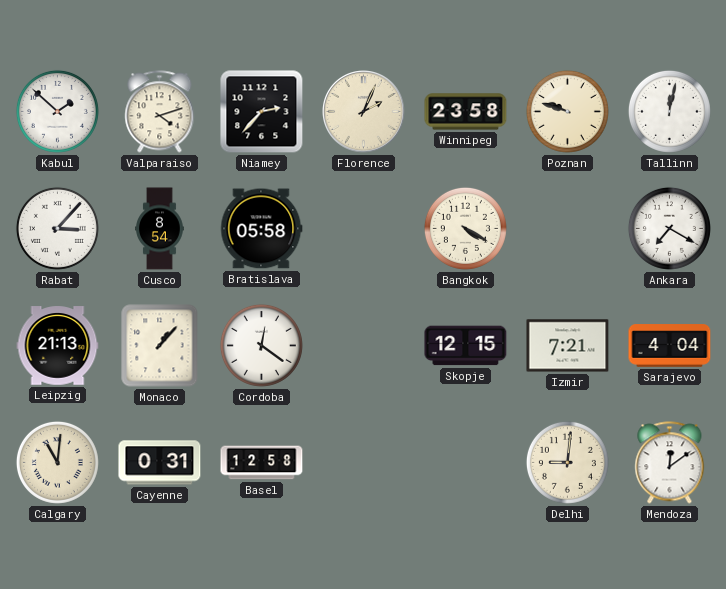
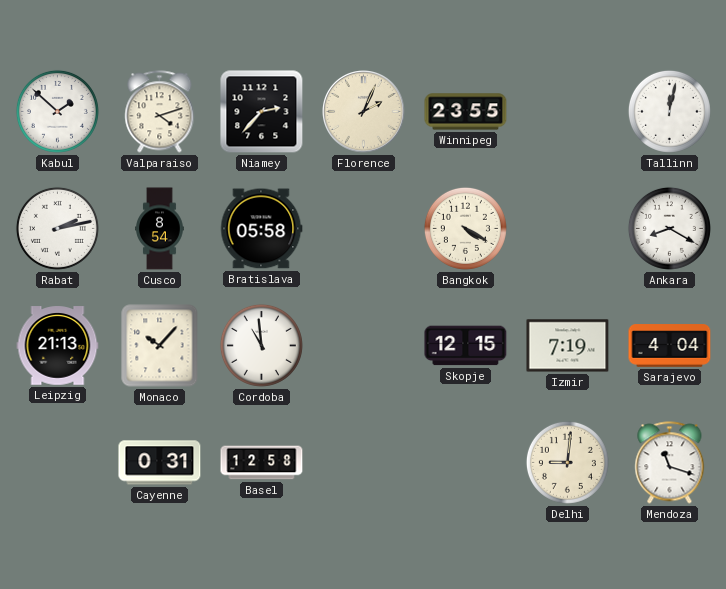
Winnipeg: 23:58 -> 23:55 (466, 112)
Poznan: 9:48 -> none (567, 111)
Rabat: 3:07 -> 2:13 (57, 228)
Ankara: 7:20 -> 8:20 (669, 228)
Monaco: 1:07 -> 10:07 (160, 346)
Cordoba: 12:21 -> 10:59 (261, 345)
Izmir: 7:21 -> 7:19 (568, 346)
Calgary: 11:01 -> none (57, 462)
Mendoza: 12:09 -> 11:18 (670, 463)
